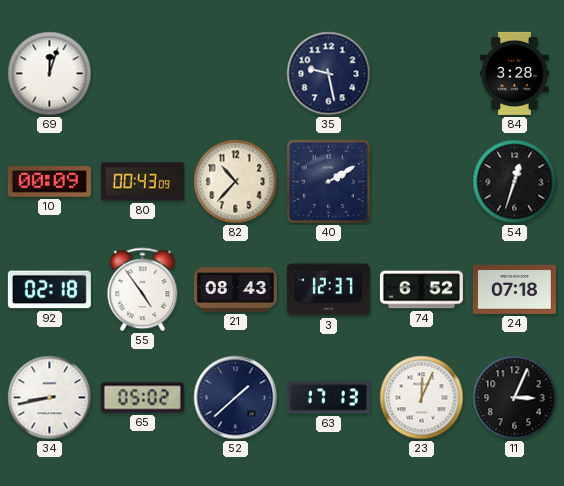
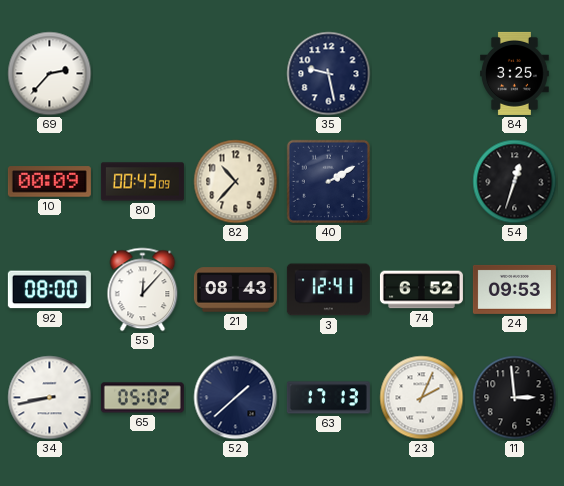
69: 12:03 -> 2:37 (50, 74)
84: 3:28 -> 3:25 (515, 73)
92: 02:18 -> 08:00 (49, 290)
55: 4:54 -> 12:07 (143, 290)
3: 12:37 -> 12:41 (328, 290)
24: 07:18 -> 09:53 (514, 289)
23: 12:04 -> 2:04 (422, 398)
11: 3:04 -> 2:59 (515, 398)
